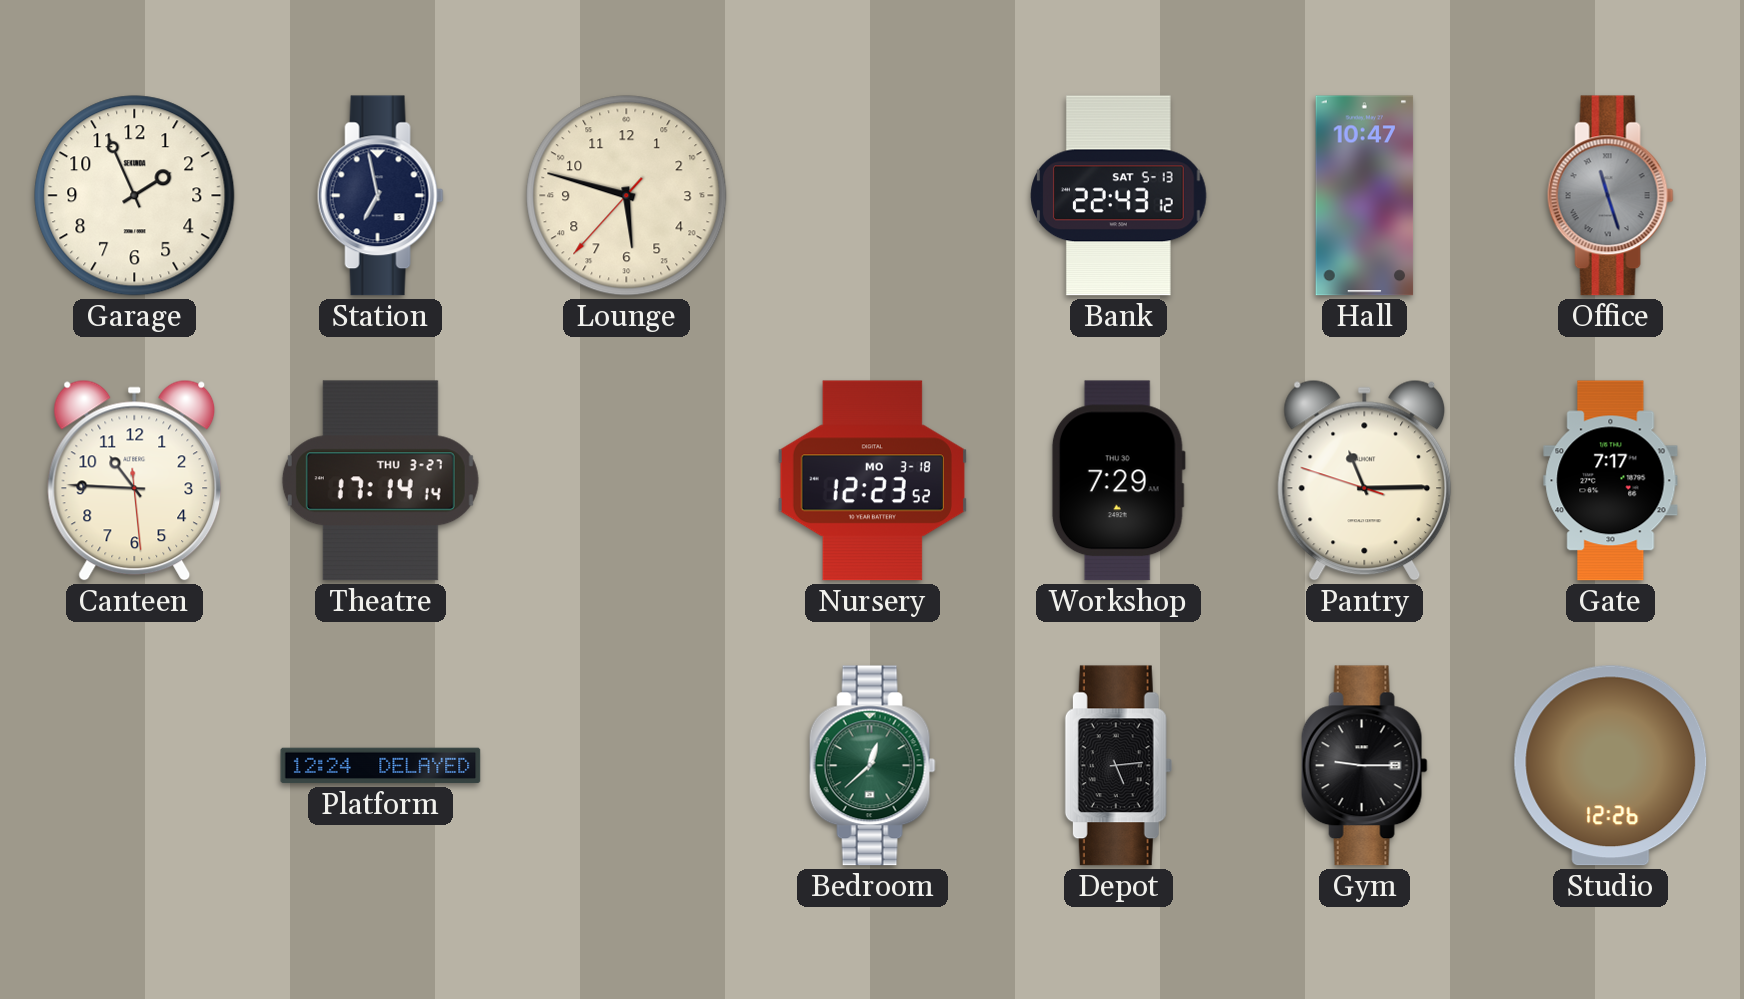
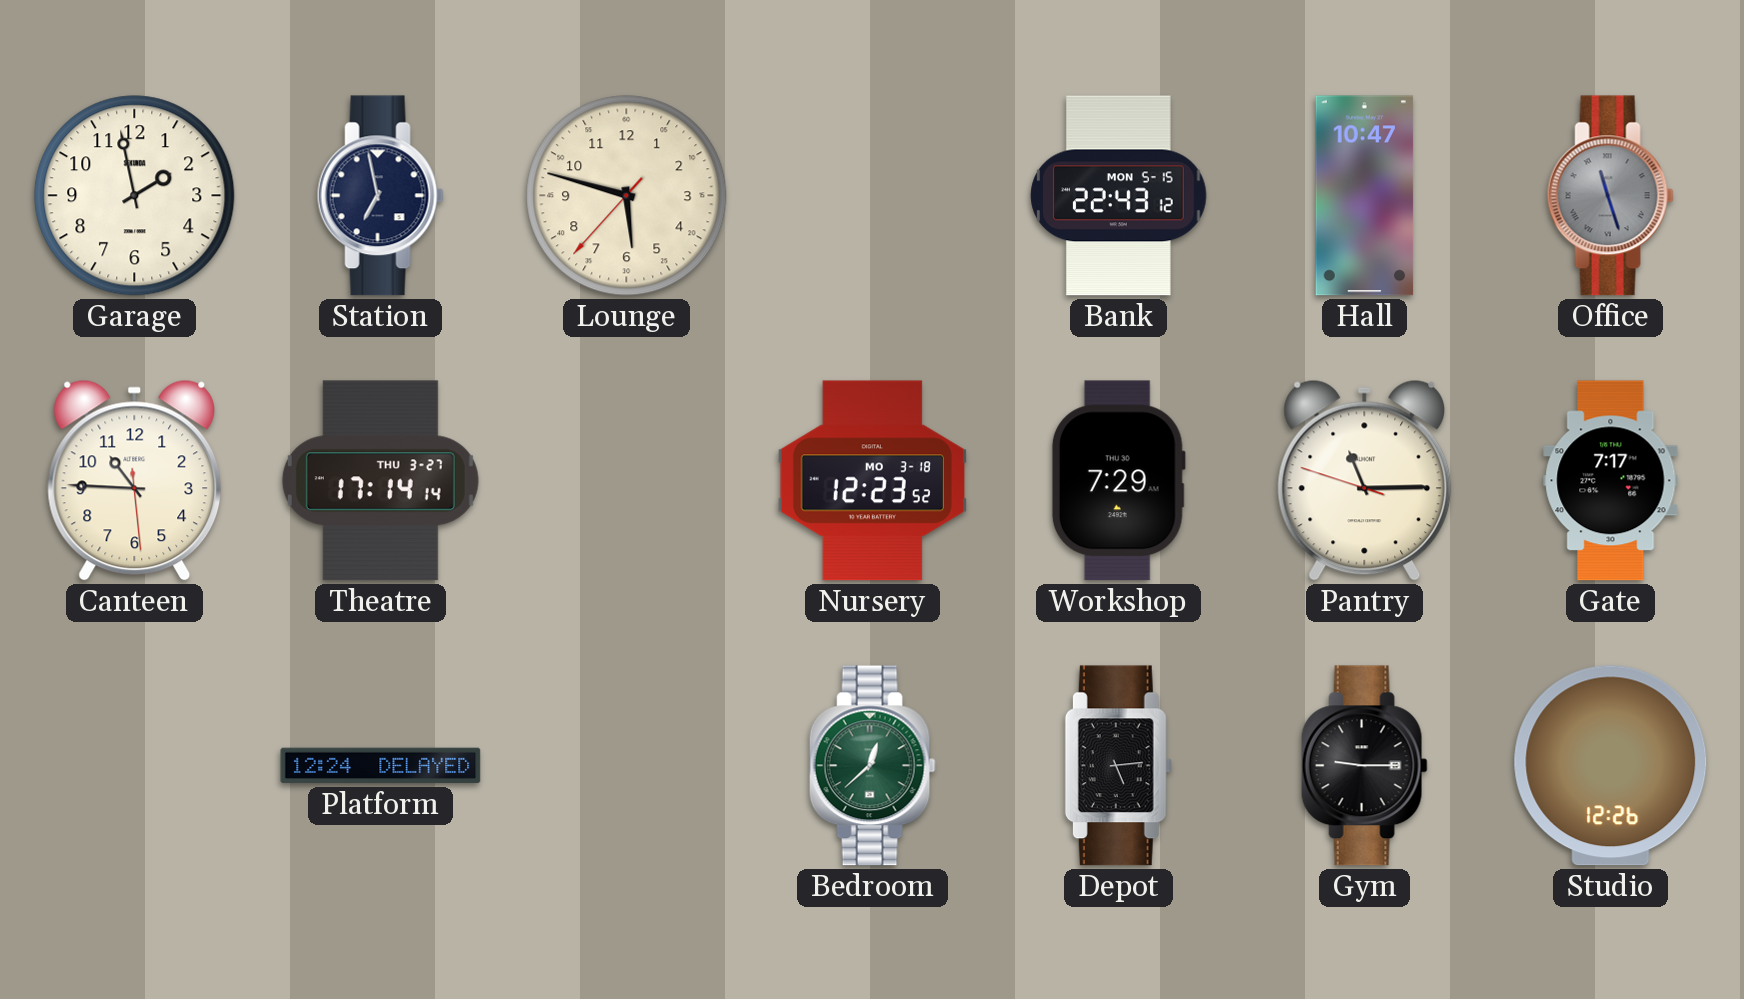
Garage: 1:56 -> 1:58 (135, 196)
Bank date: SAT 5-13 -> MON 5-15 (1119, 196)
